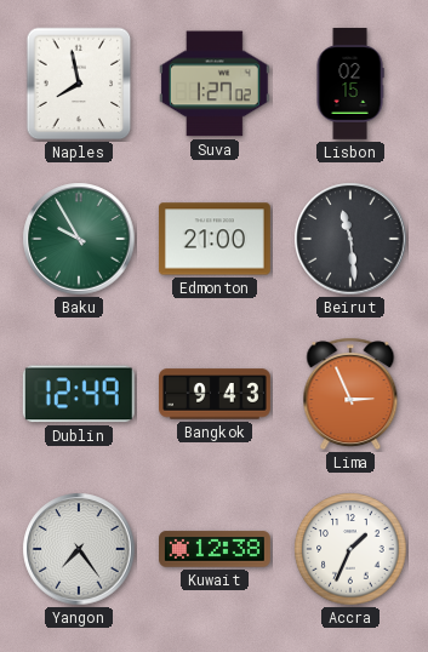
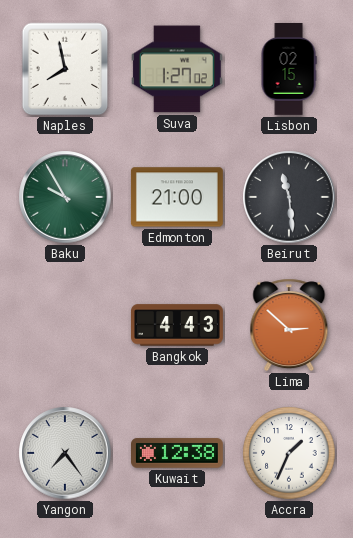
Dublin: 12:49 -> none (79, 394)
Bangkok: 9:43 -> 4:43 (178, 325)
Lima: 2:56 -> 2:52 (289, 325)
